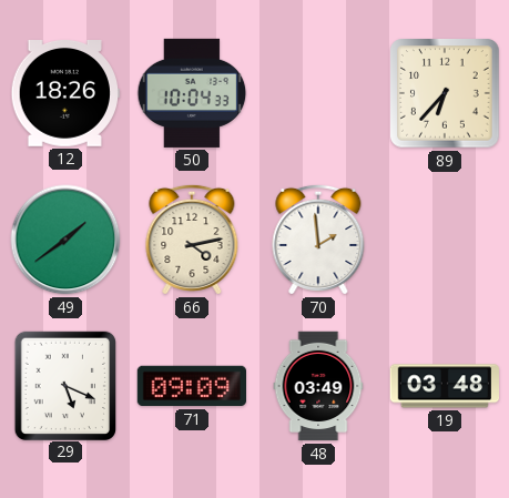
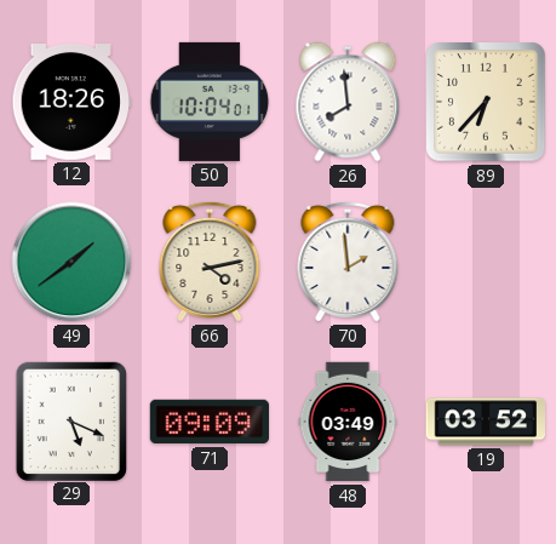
50: 10:04:33 -> 10:04:01 (210, 102)
26: none -> 7:59 (348, 102)
19: 03:48 -> 03:52 (485, 422)
